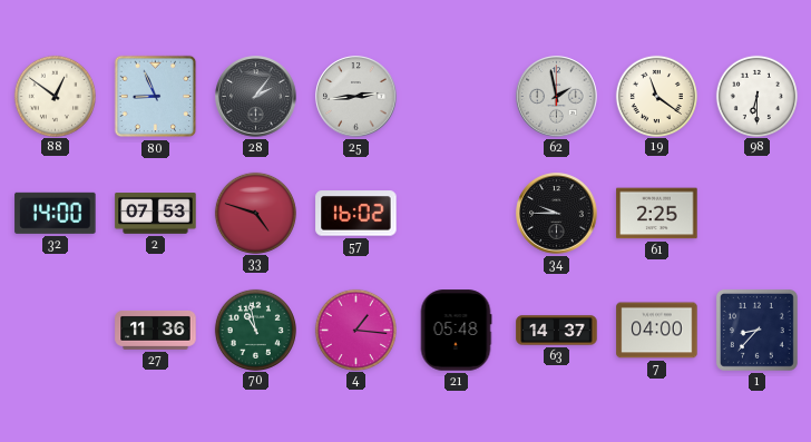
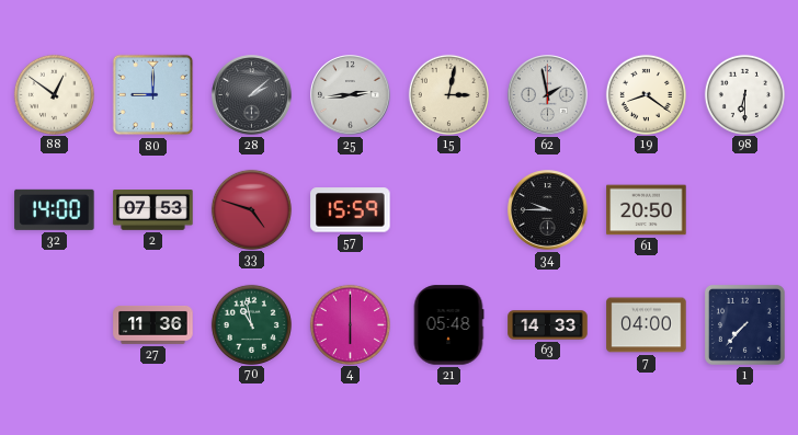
80: 8:56 -> 9:00 (153, 95)
28: 2:06 -> 2:08 (252, 95)
15: none -> 3:02 (448, 94)
19: 11:21 -> 8:21 (646, 94)
57: 16:02 -> 15:59 (351, 210)
61: 2:25 -> 20:50 (647, 210)
4: 1:16 -> 6:00 (350, 324)
63: 14:37 -> 14:33 (548, 325)
1: 8:37 -> 7:37 (744, 324)
